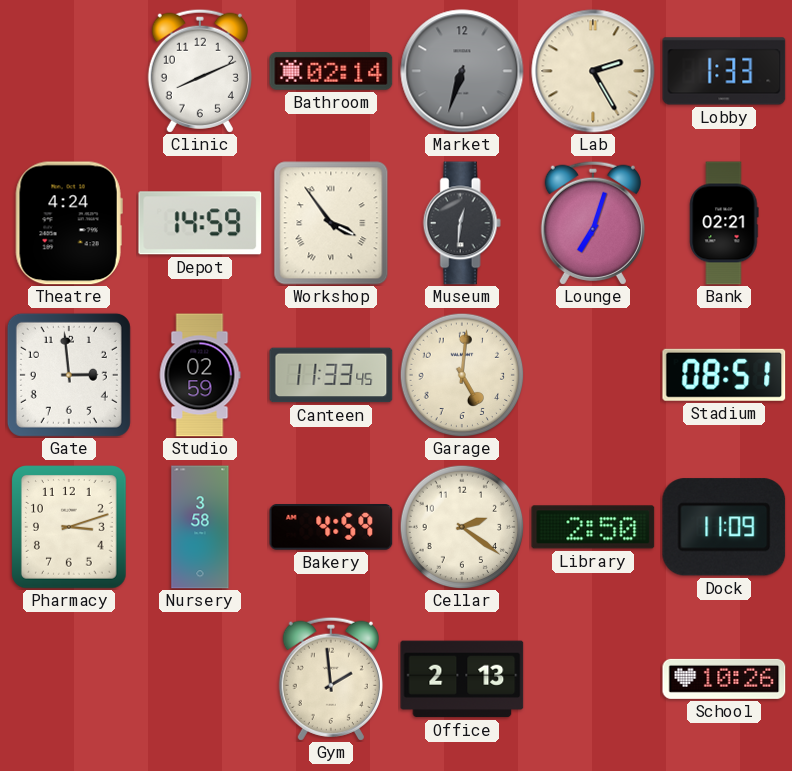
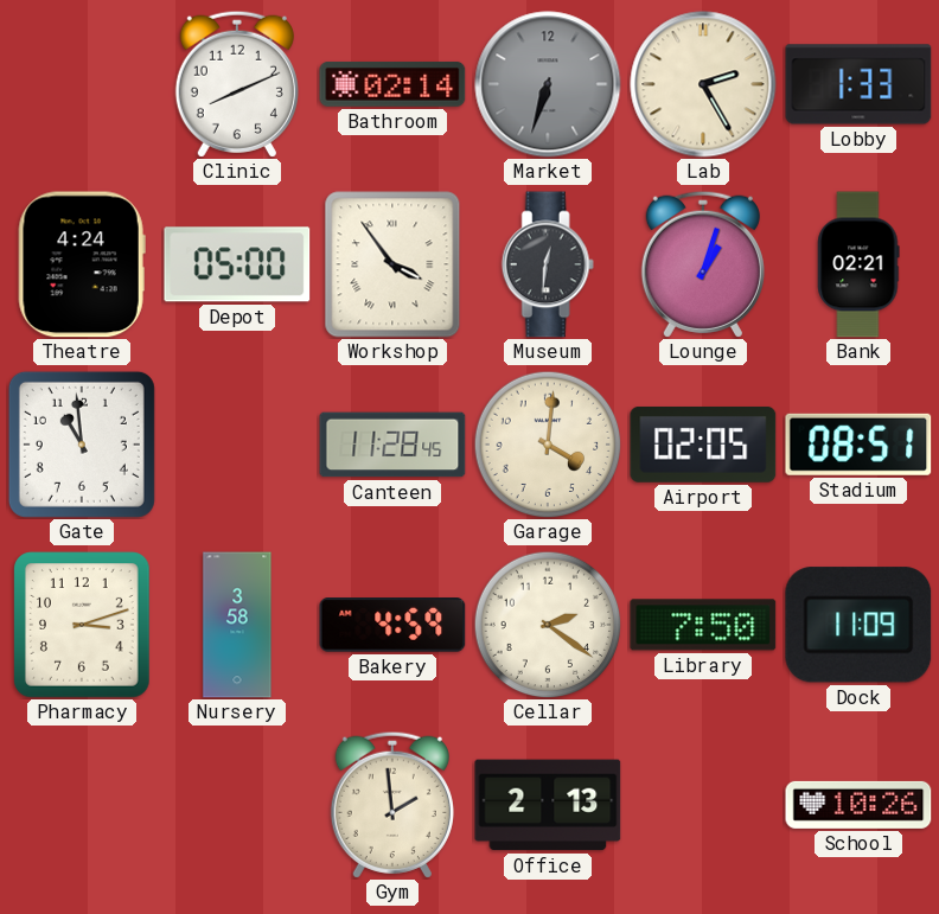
Depot: 14:59 -> 05:00 (237, 264)
Lounge: 7:03 -> 1:03 (703, 264)
Gate: 2:59 -> 10:59 (82, 445)
Studio: 02:59 -> none (200, 375)
Canteen: 11:33 -> 11:28 (392, 445)
Garage: 5:01 -> 4:01 (548, 445)
Airport: none -> 02:05 (703, 445)
Library: 2:50 -> 7:50 (703, 625)
